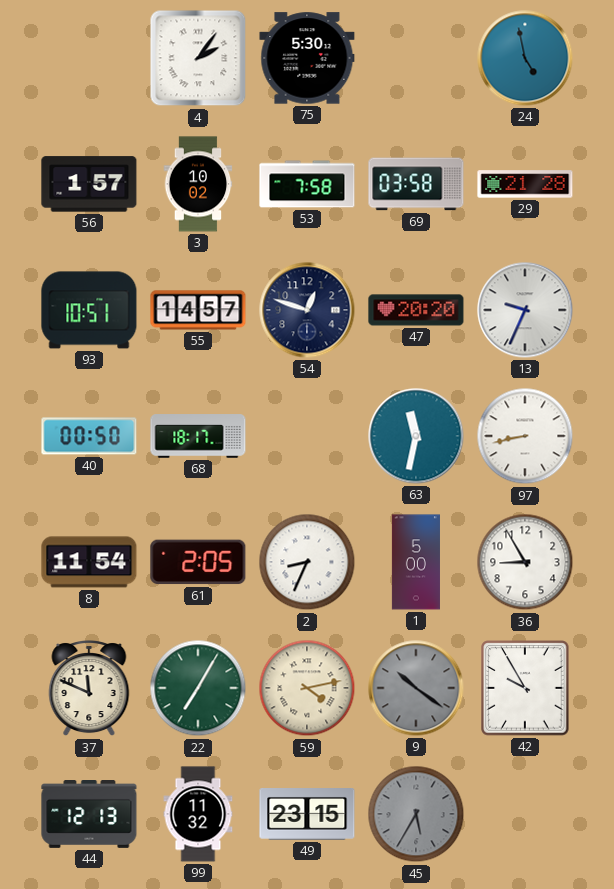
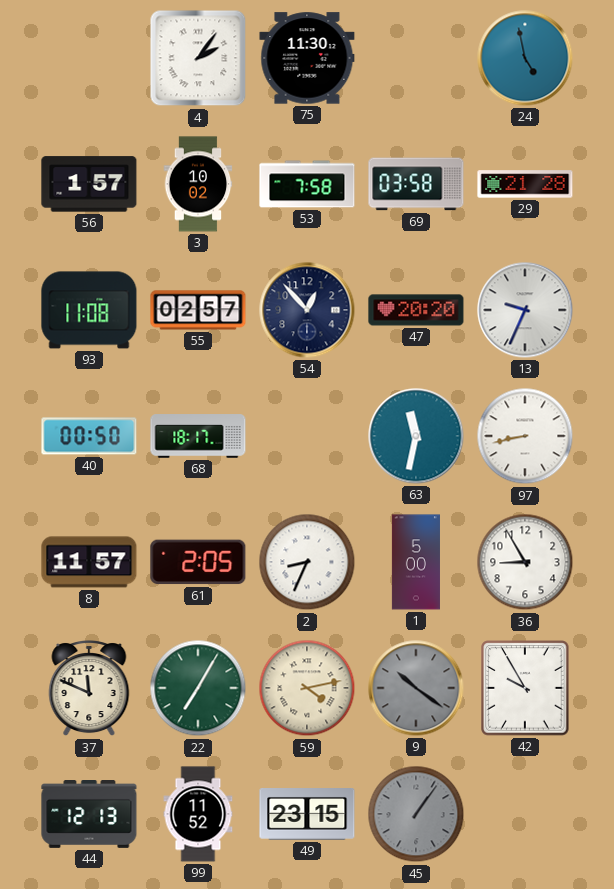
75: 5:30 -> 11:30 (307, 58)
93: 10:51 -> 11:08 (89, 310)
55: 14:57 -> 02:57 (198, 310)
54: 12:48 -> 12:53 (307, 310)
8: 11:54 -> 11:57 (89, 562)
99: 11:32 -> 11:52 (198, 814)
45: 5:35 -> 1:06 (416, 814)
